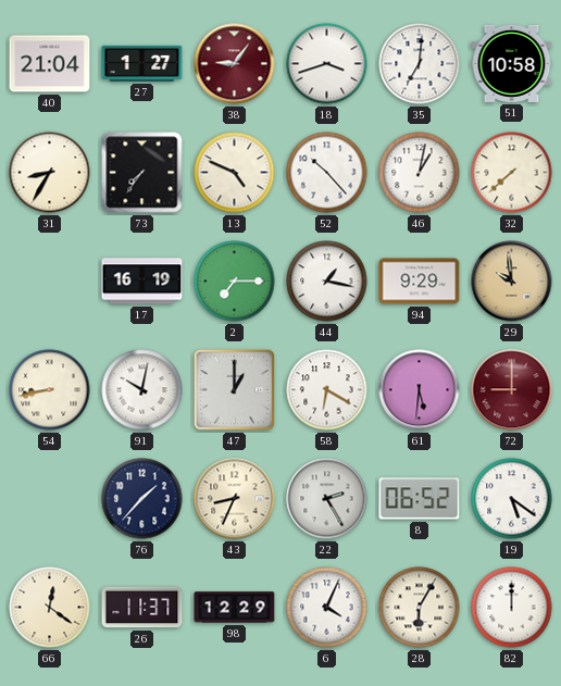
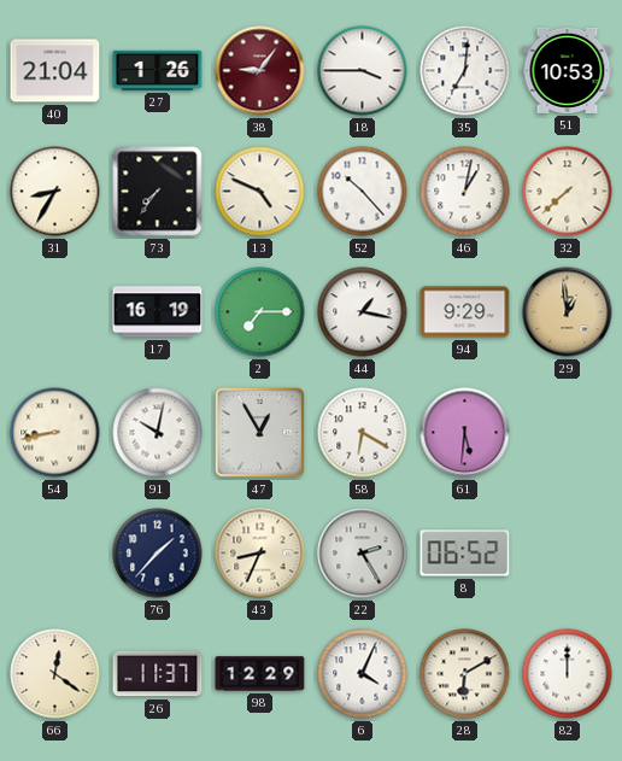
27: 1:27 -> 1:26 (158, 70)
18: 3:42 -> 3:45 (363, 71)
51: 10:58 -> 10:53 (568, 70)
29: 9:59 -> 12:59 (568, 312)
47: 1:00 -> 12:55 (259, 432)
72: 9:00 -> none (512, 390)
19: 5:21 -> none (512, 499)
28: 6:05 -> 6:10 (465, 674)
